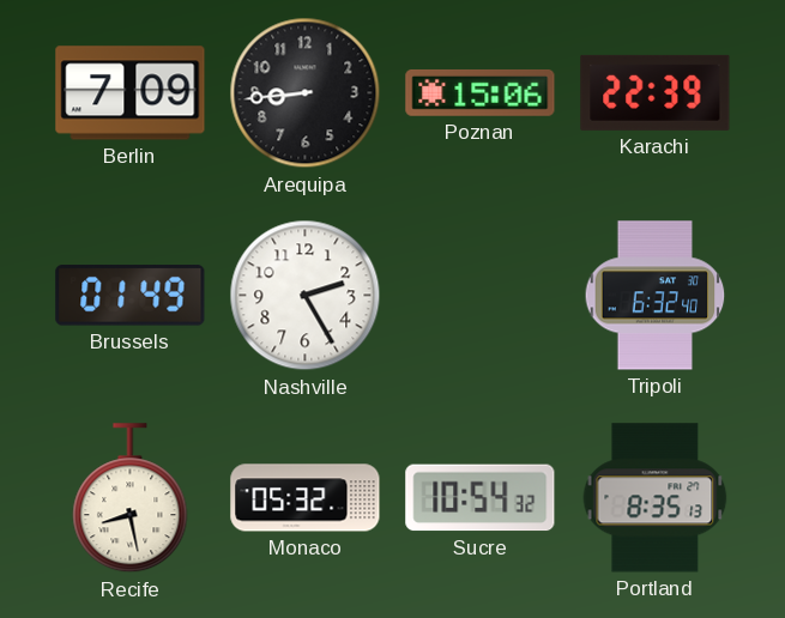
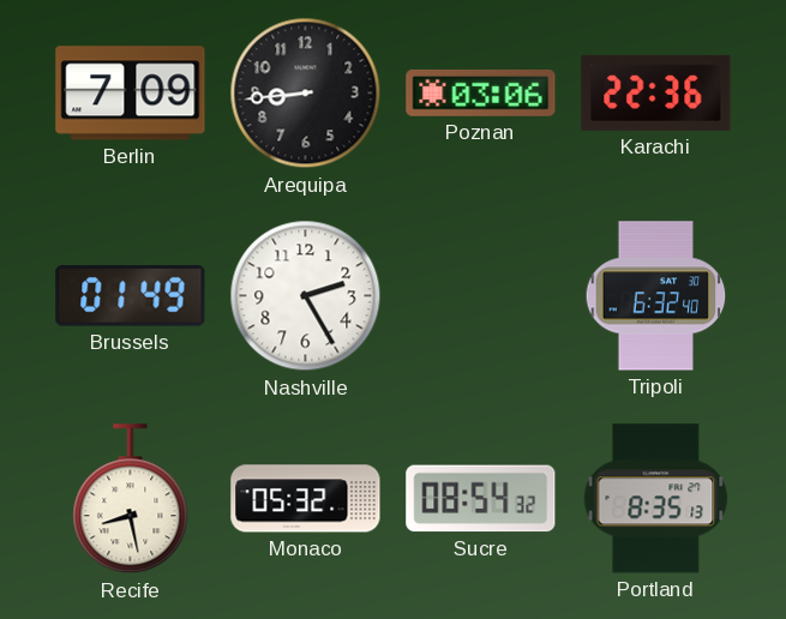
Poznan: 15:06 -> 03:06 (481, 92)
Karachi: 22:39 -> 22:36 (656, 92)
Sucre: 10:54 -> 08:54 (481, 499)
